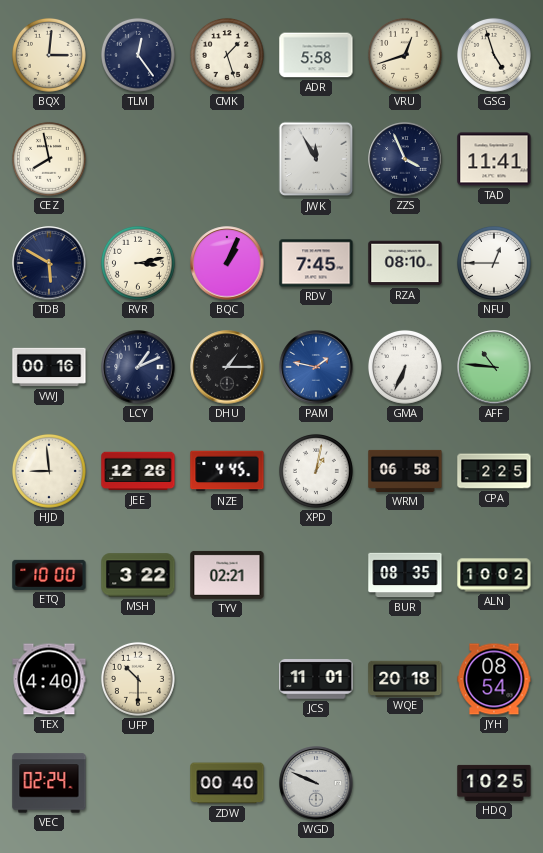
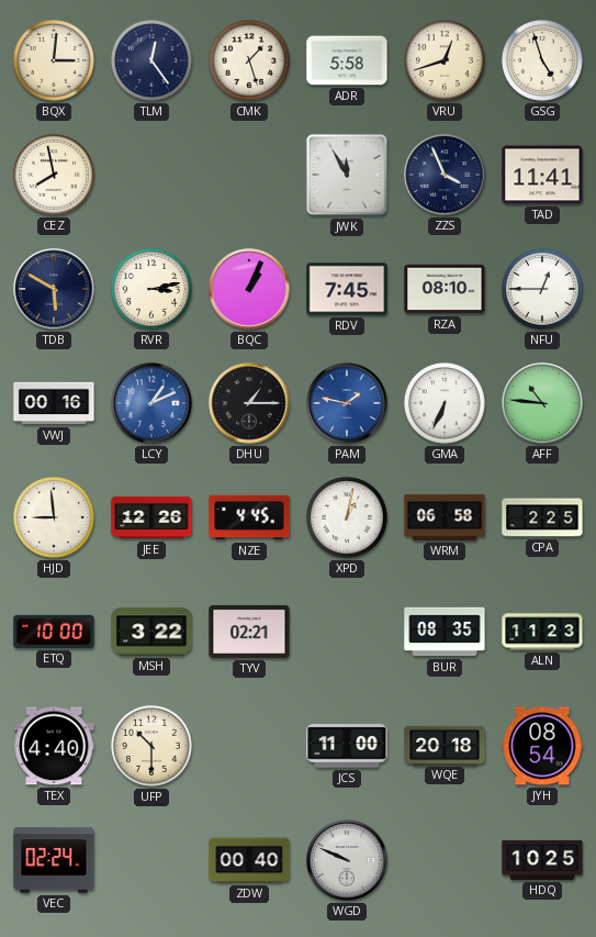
LCY dial: navy -> blue (151, 403)
ALN: 10:02 -> 11:23 (542, 632)
JCS: 11:01 -> 11:00 (347, 746)
